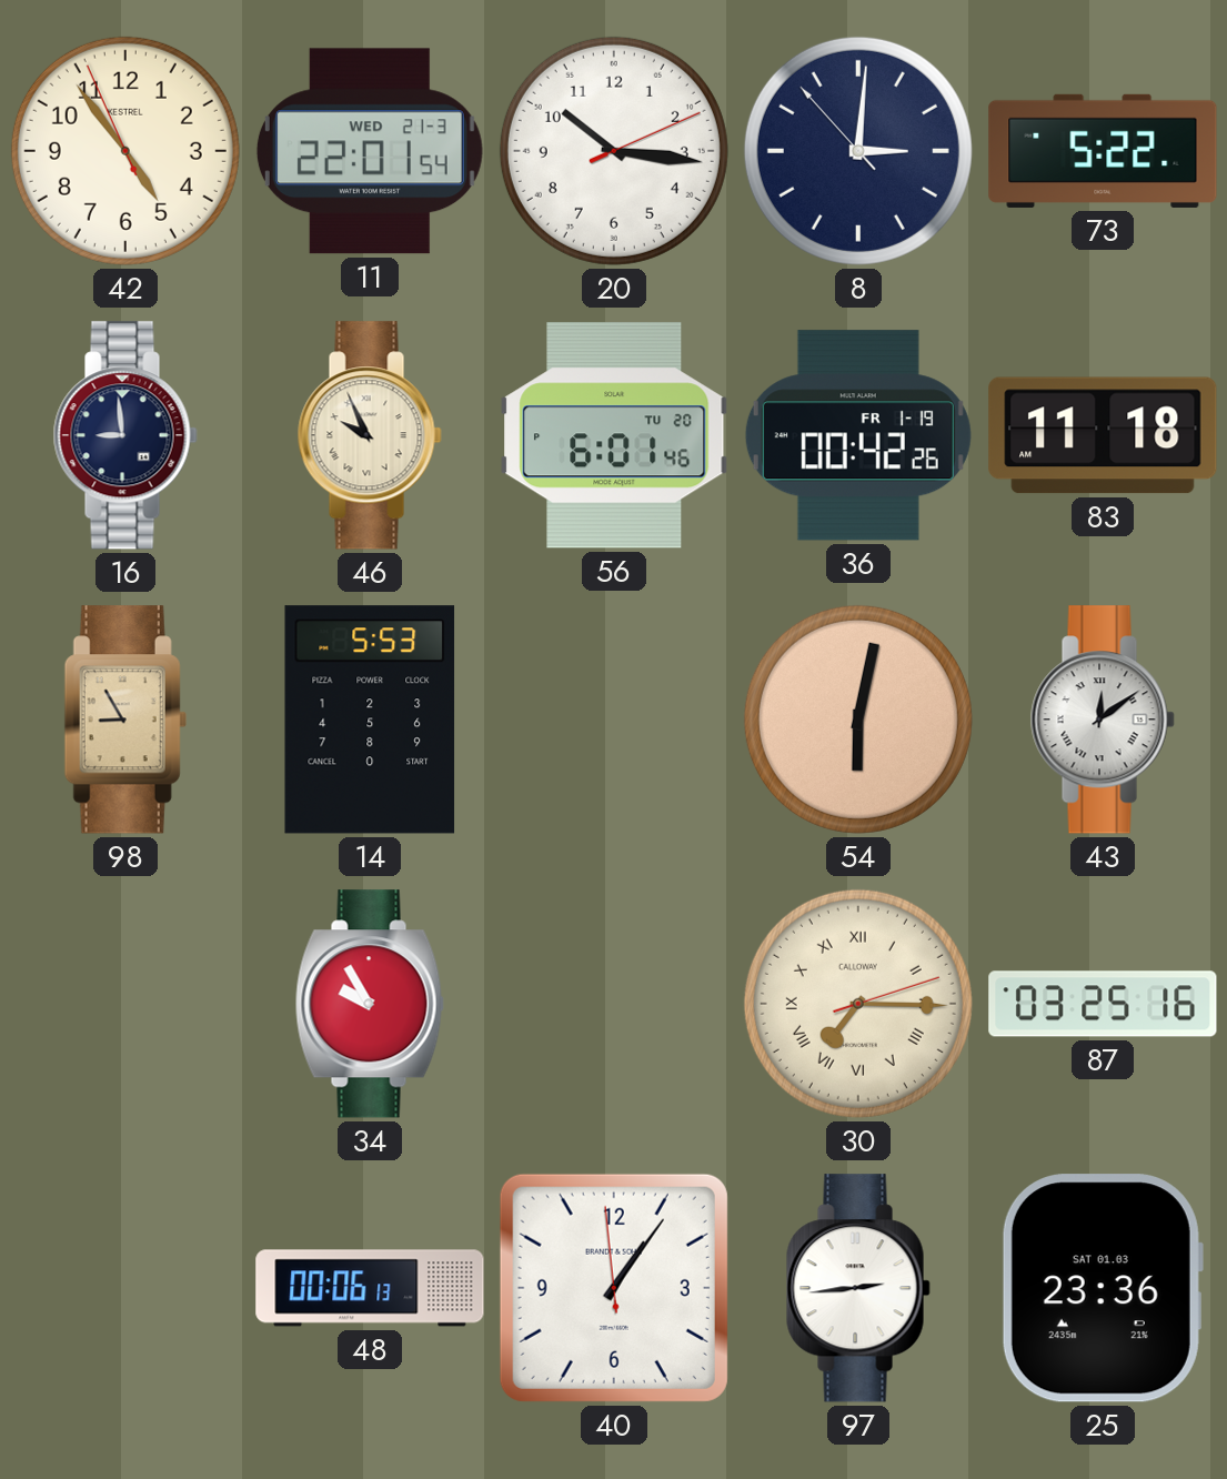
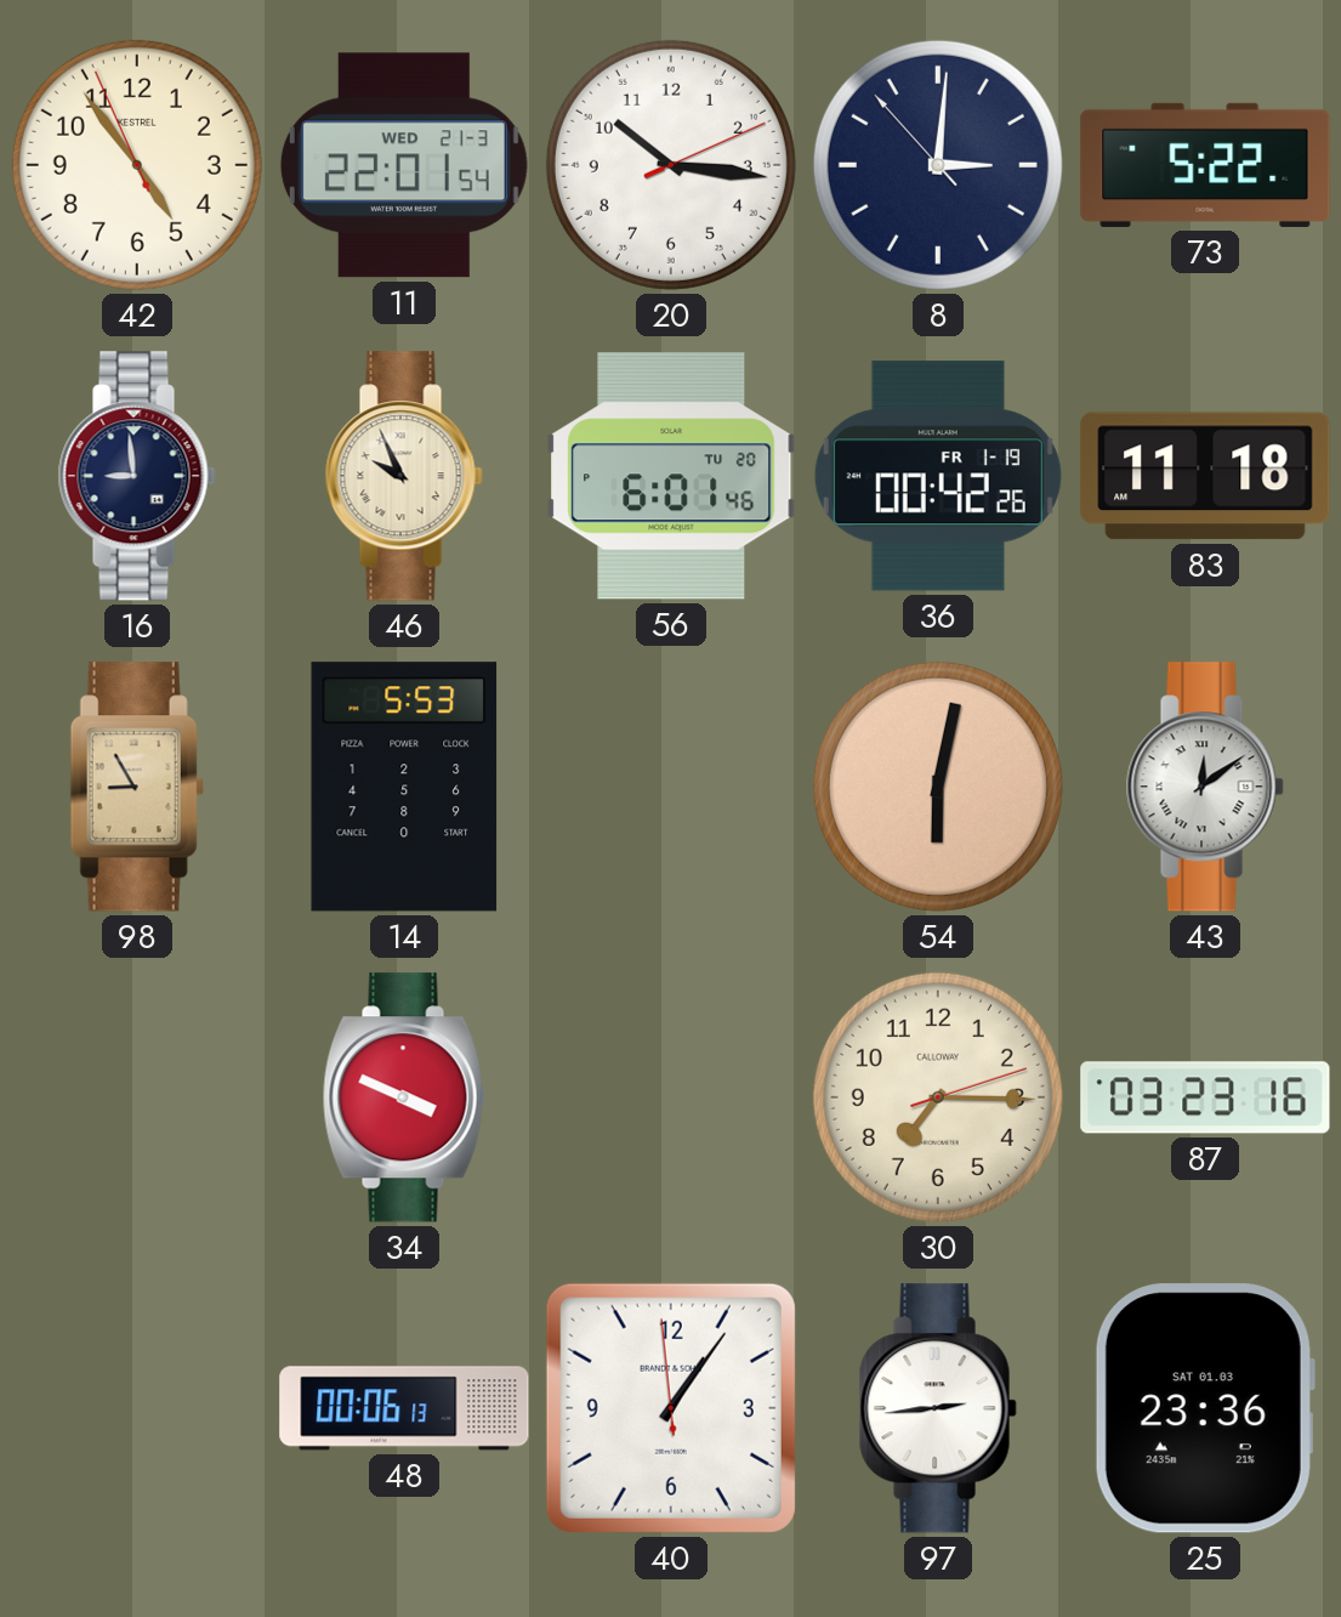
34: 9:55 -> 3:49 (404, 1097)
30 numerals: Roman -> Arabic (938, 1097)
87: 03:25 -> 03:23 (1205, 1097)
